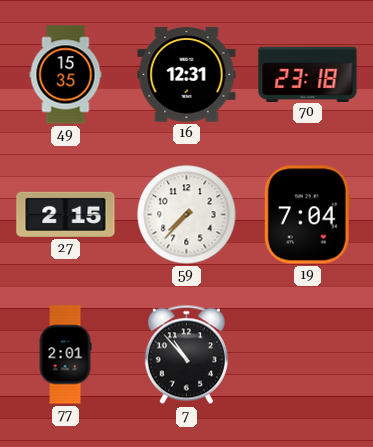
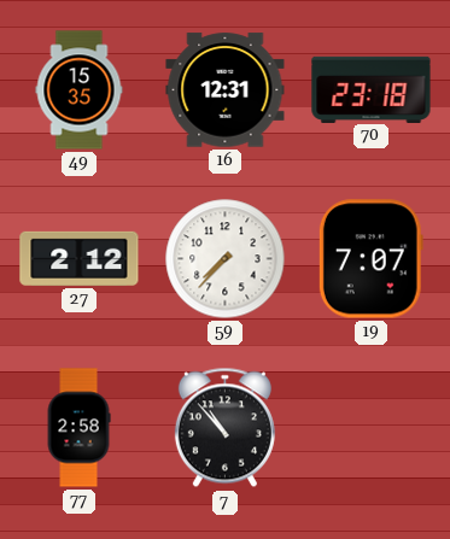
27: 2:15 -> 2:12 (80, 258)
19: 7:04 -> 7:07 (370, 259)
77: 2:01 -> 2:58 (78, 428)
